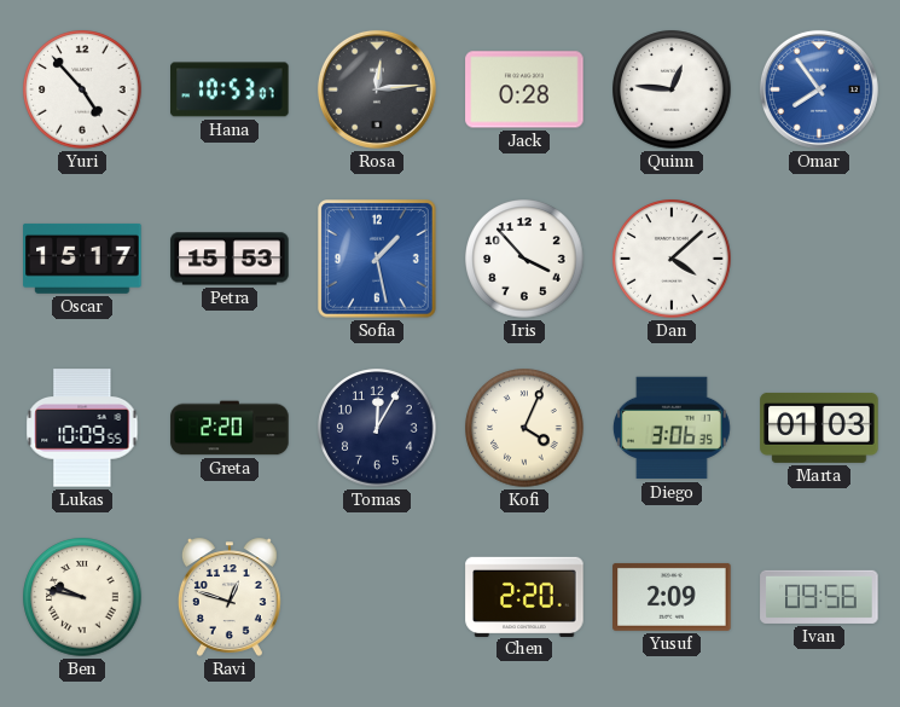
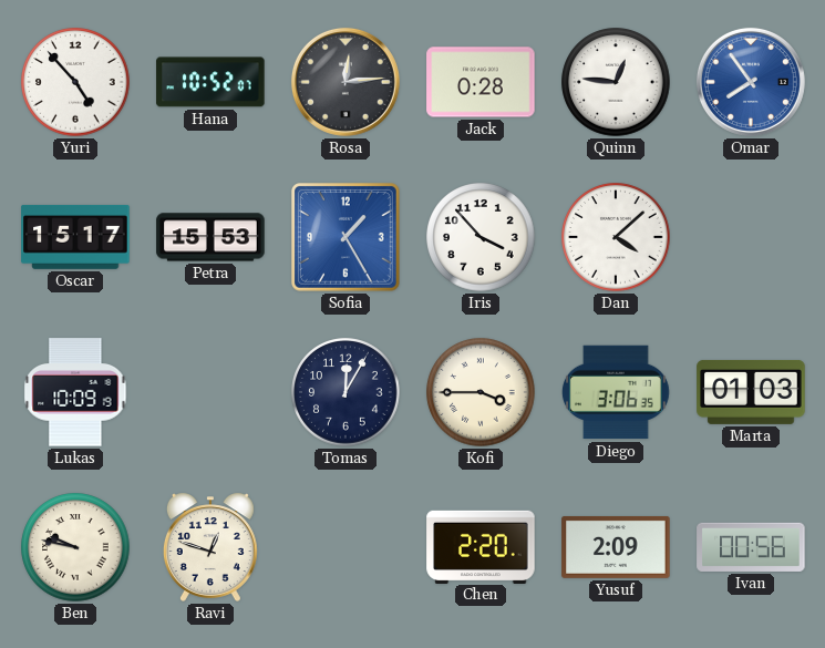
Hana: 10:53 -> 10:52 (210, 82)
Sofia: 1:28 -> 1:25 (347, 238)
Lukas: 10:09:55 -> 10:09:19 (75, 392)
Greta: 2:20 -> none (230, 428)
Kofi: 4:04 -> 3:45 (481, 392)
Ivan: 09:56 -> 00:56 (751, 547)
